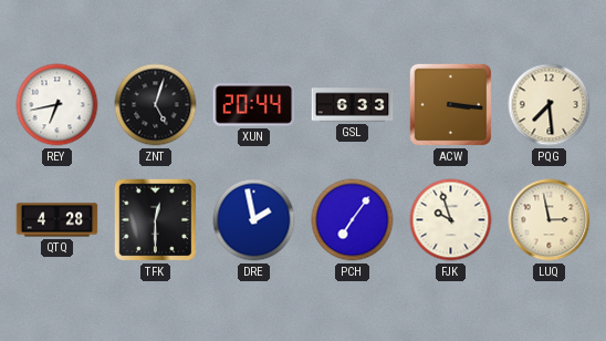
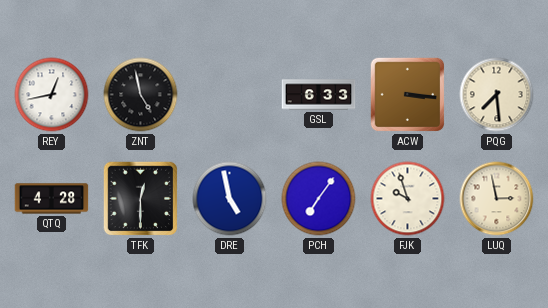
REY: 6:43 -> 12:43 (52, 95)
ZNT: 5:03 -> 4:58 (141, 95)
XUN: 20:44 -> none (254, 105)
DRE: 1:58 -> 4:58 (230, 199)
